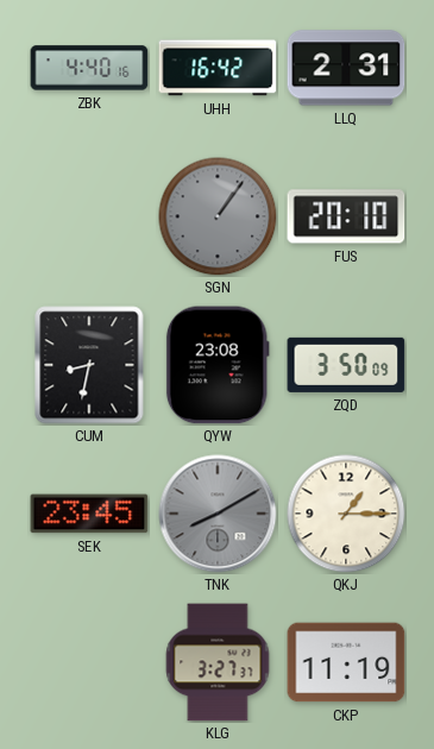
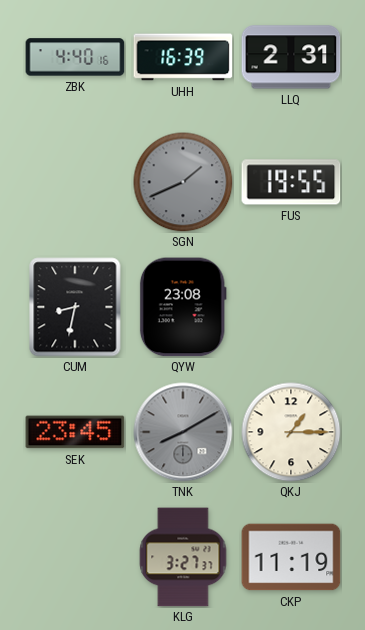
UHH: 16:42 -> 16:39 (183, 57)
SGN: 1:06 -> 1:41 (183, 182)
FUS: 20:10 -> 19:55 (291, 182)
ZQD: 3:50 -> none (346, 365)
